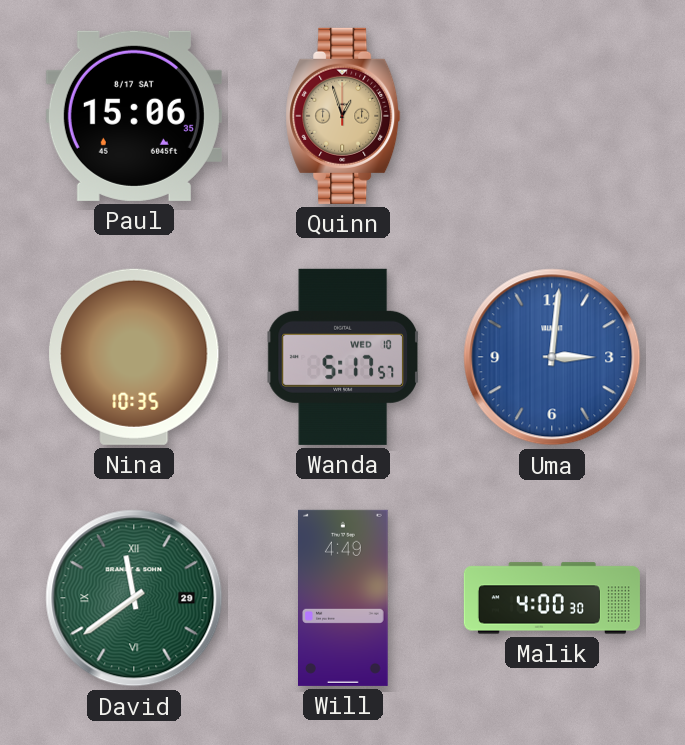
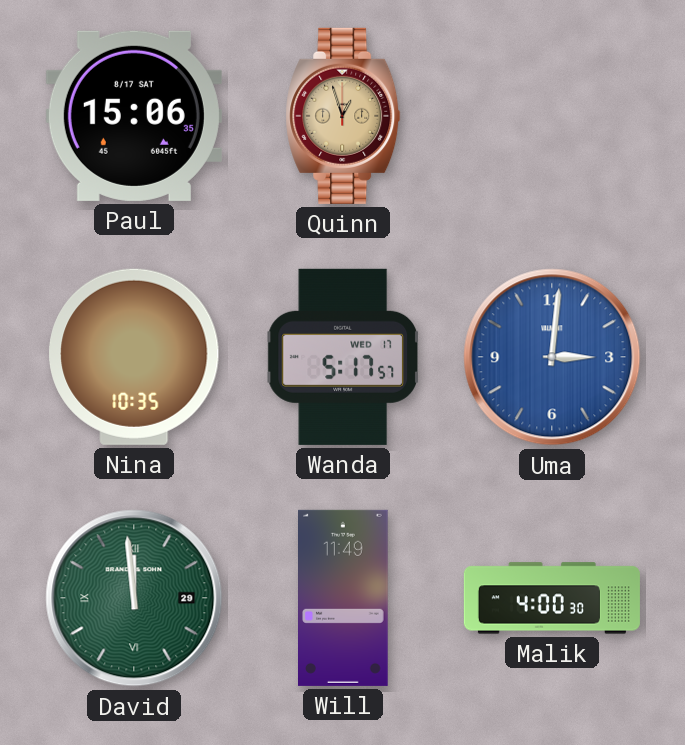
Wanda date: WED 10 -> WED 17 (342, 357)
David: 11:39 -> 11:59 (134, 598)
Will: 4:49 -> 11:49 (344, 598)
